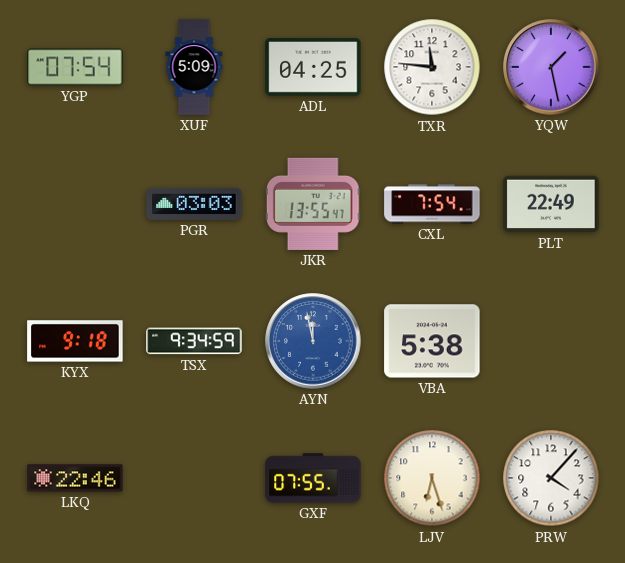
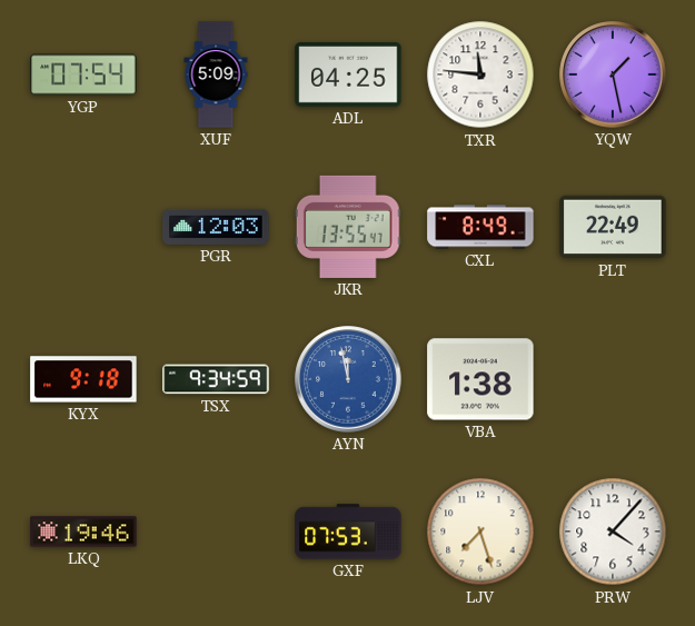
PGR: 03:03 -> 12:03 (216, 227)
CXL: 7:54 -> 8:49 (480, 227)
VBA: 5:38 -> 1:38 (480, 379)
LKQ: 22:46 -> 19:46 (83, 531)
GXF: 07:55 -> 07:53 (348, 531)
LJV: 6:27 -> 7:27 (480, 531)
